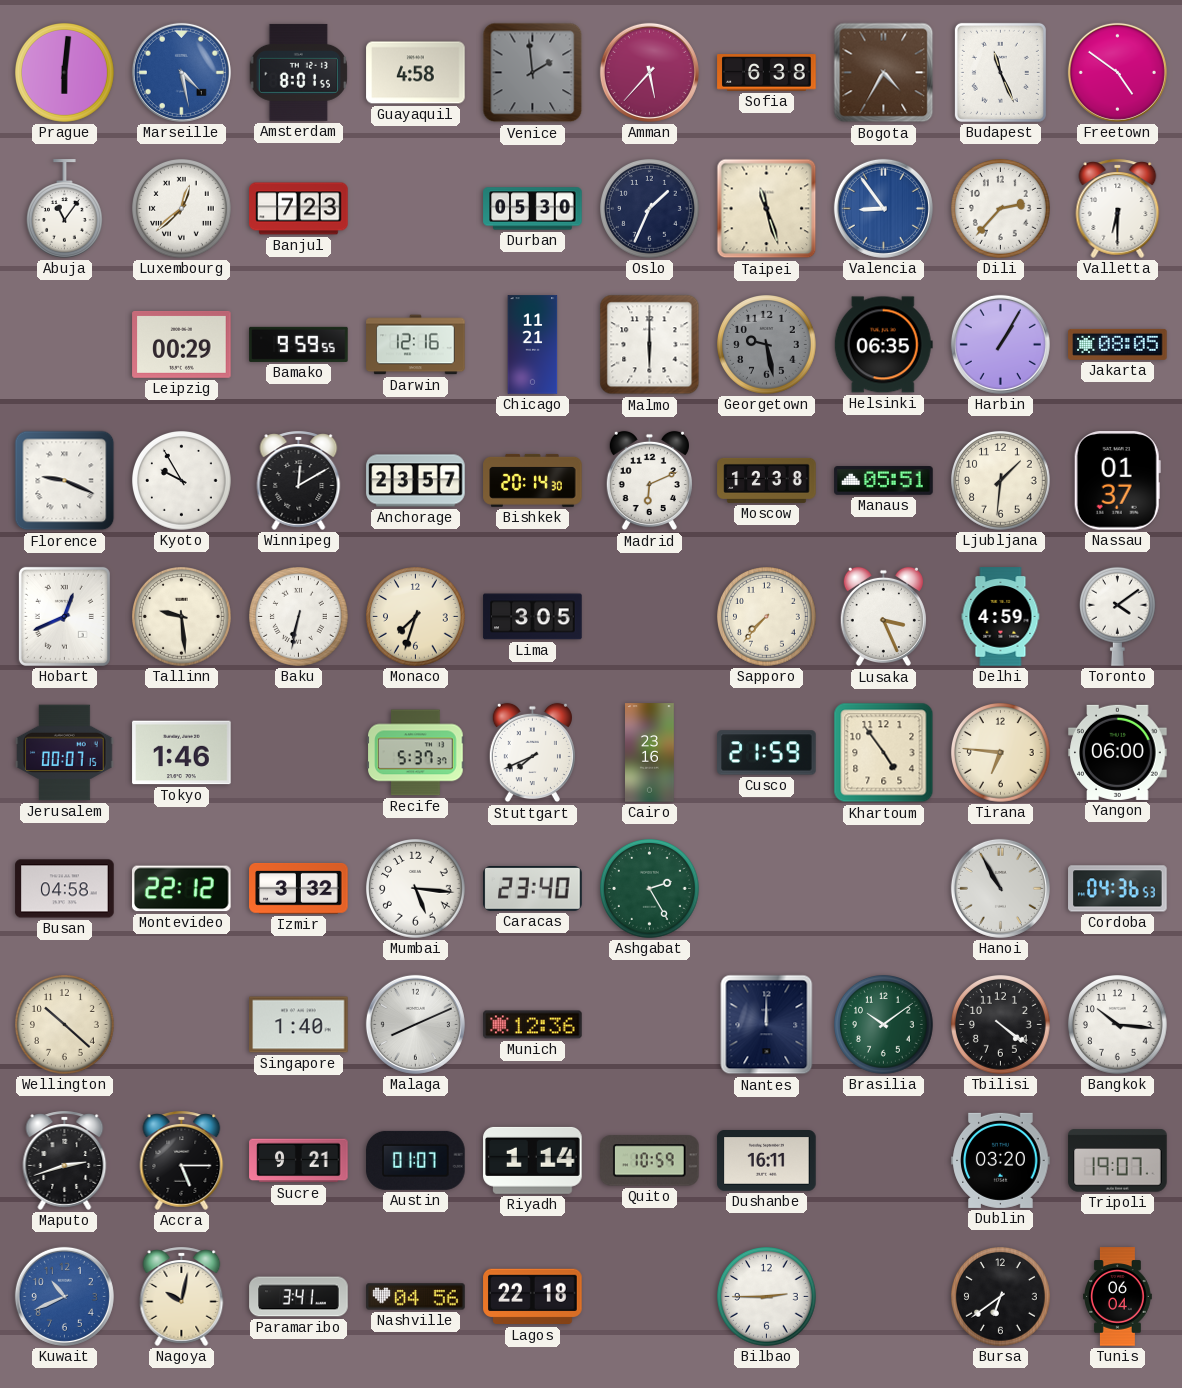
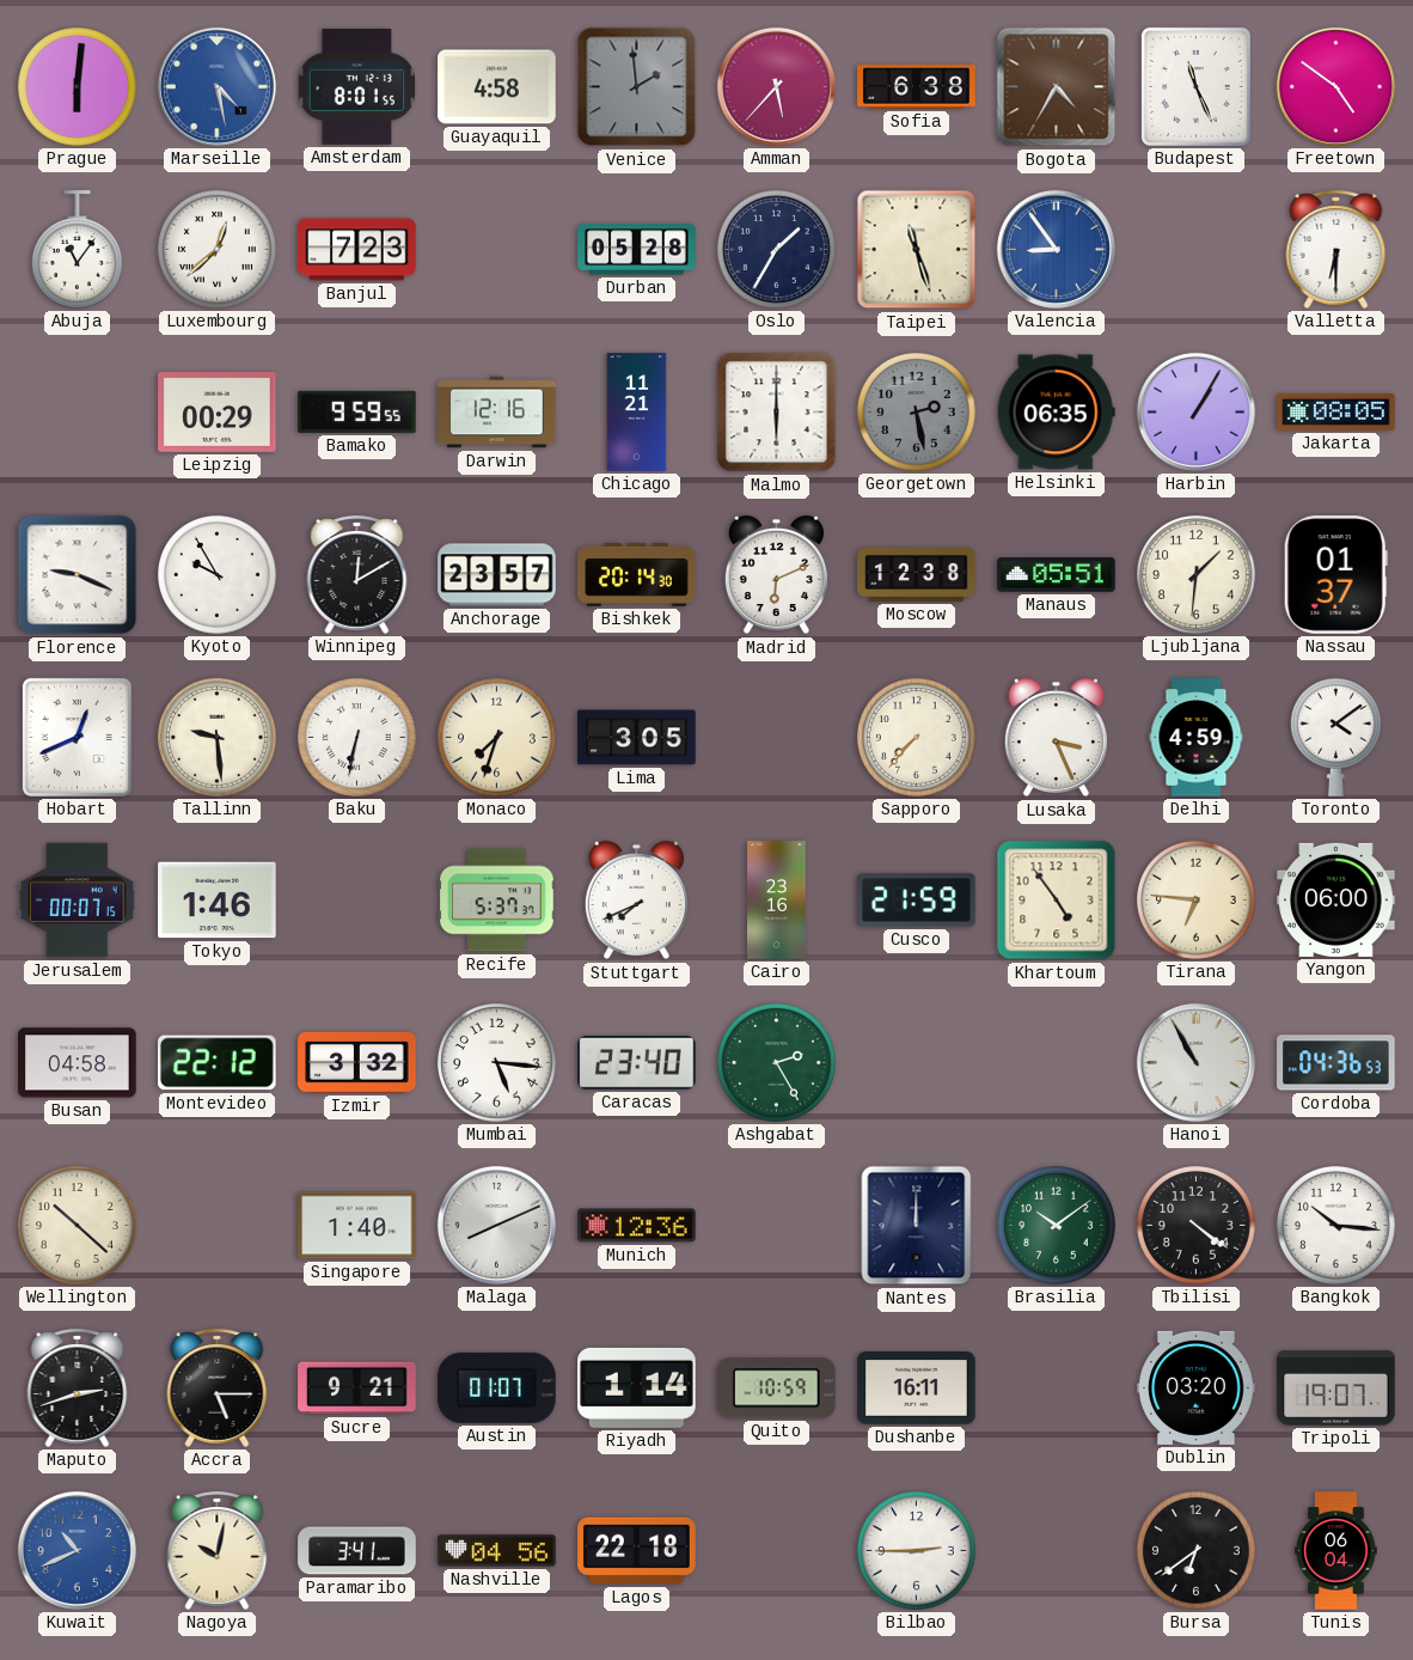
Durban: 05:30 -> 05:28 (637, 250)
Oslo: 1:34 -> 1:35 (777, 250)
Dili: 2:37 -> none (1001, 209)
Georgetown: 9:28 -> 2:28 (917, 413)
